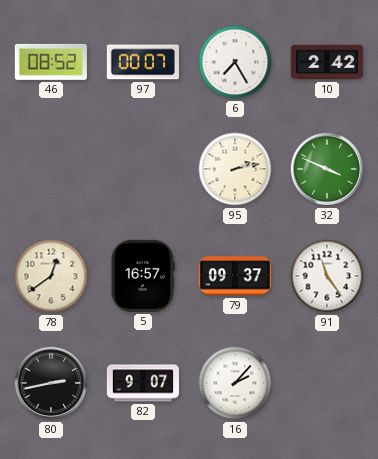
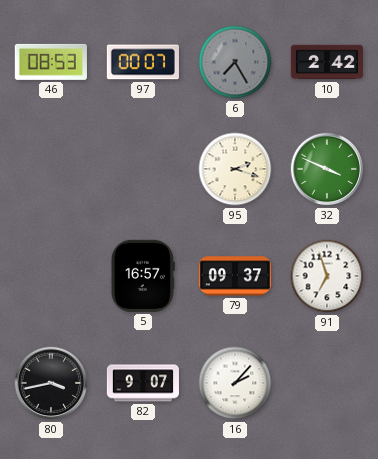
46: 08:52 -> 08:53 (51, 62)
6 dial: white -> grey (235, 62)
95: 2:13 -> 2:18 (235, 169)
78: 12:39 -> none (51, 276)
91: 11:24 -> 6:57 (327, 276)
80: 2:43 -> 3:43 (51, 383)
